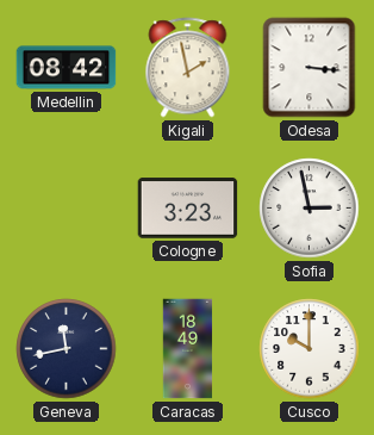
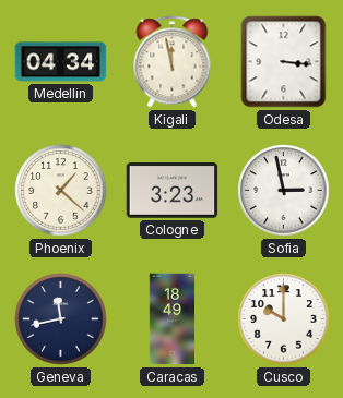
Medellin: 08:42 -> 04:34 (61, 62)
Kigali: 1:58 -> 11:58 (173, 62)
Phoenix: none -> 1:22 (61, 191)
